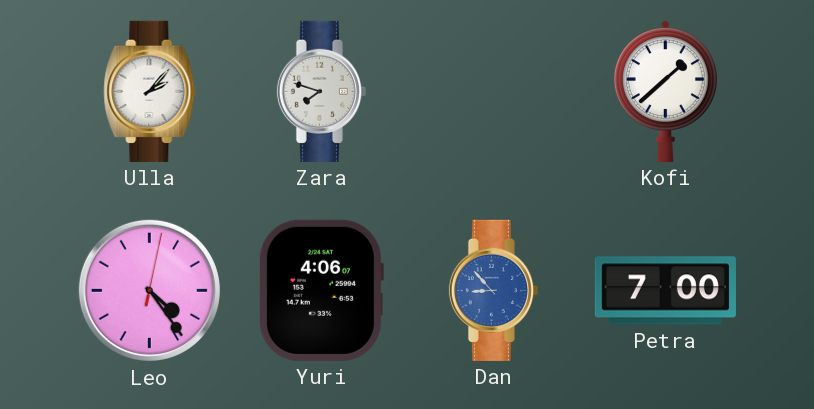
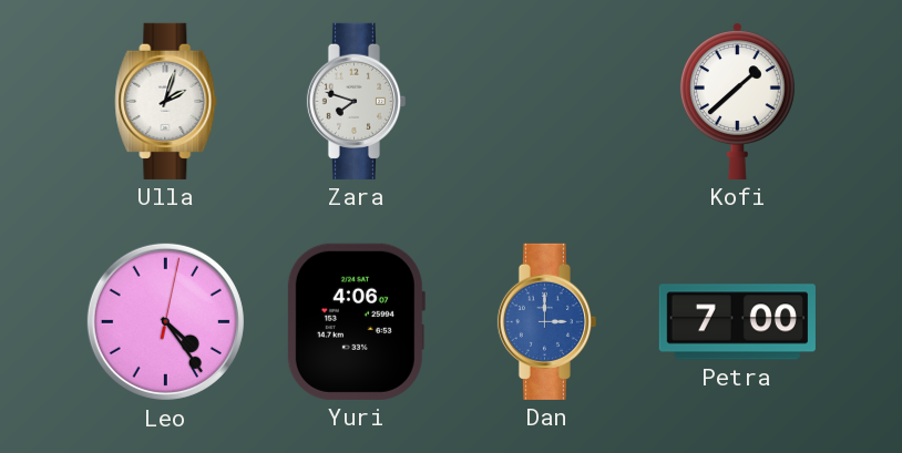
Ulla: 2:07 -> 2:03 (166, 101)
Dan: 8:53 -> 3:00 (546, 321)
